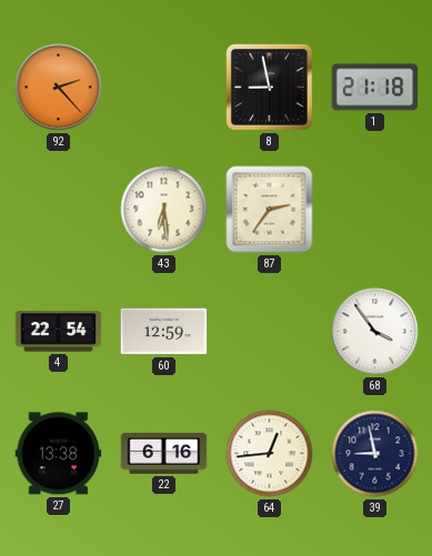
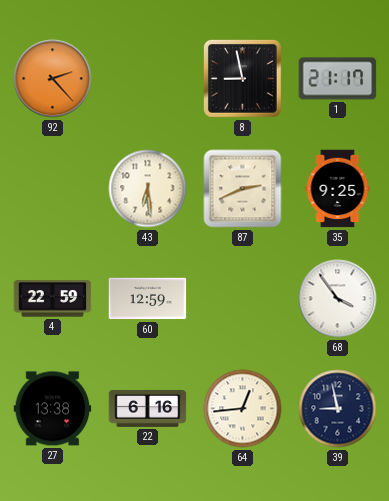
1: 21:18 -> 21:17 (338, 79)
87: 2:36 -> 2:41 (243, 189)
35: none -> 9:25 (338, 189)
4: 22:54 -> 22:59 (53, 299)
